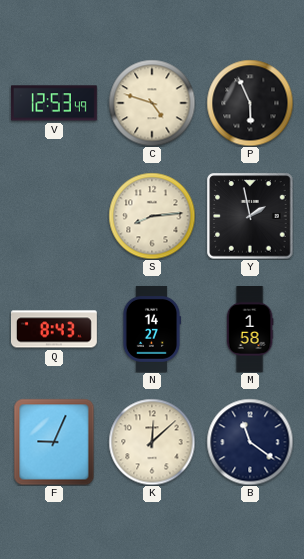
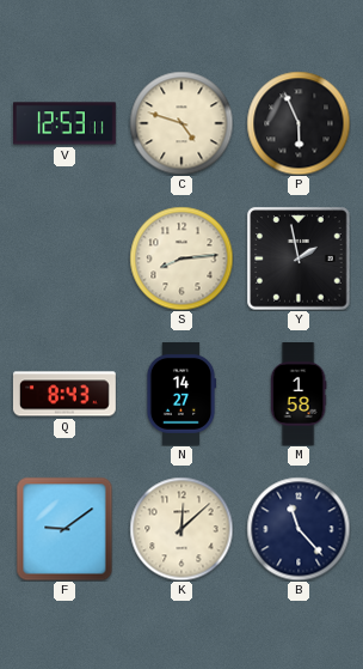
V: 12:53:49 -> 12:53:11 (64, 123)
F: 9:04 -> 9:09 (64, 529)
B: 11:21 -> 11:23 (299, 529)
